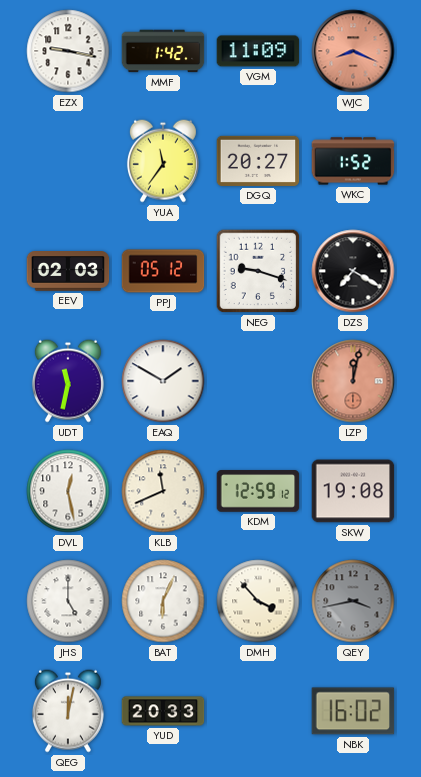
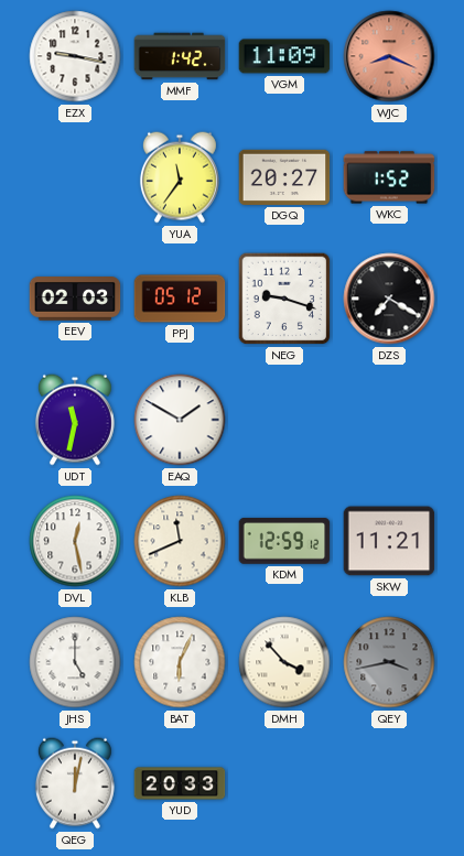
LZP: 12:02 -> none (353, 381)
SKW: 19:08 -> 11:21 (389, 541)
NBK: 16:02 -> none (353, 711)
